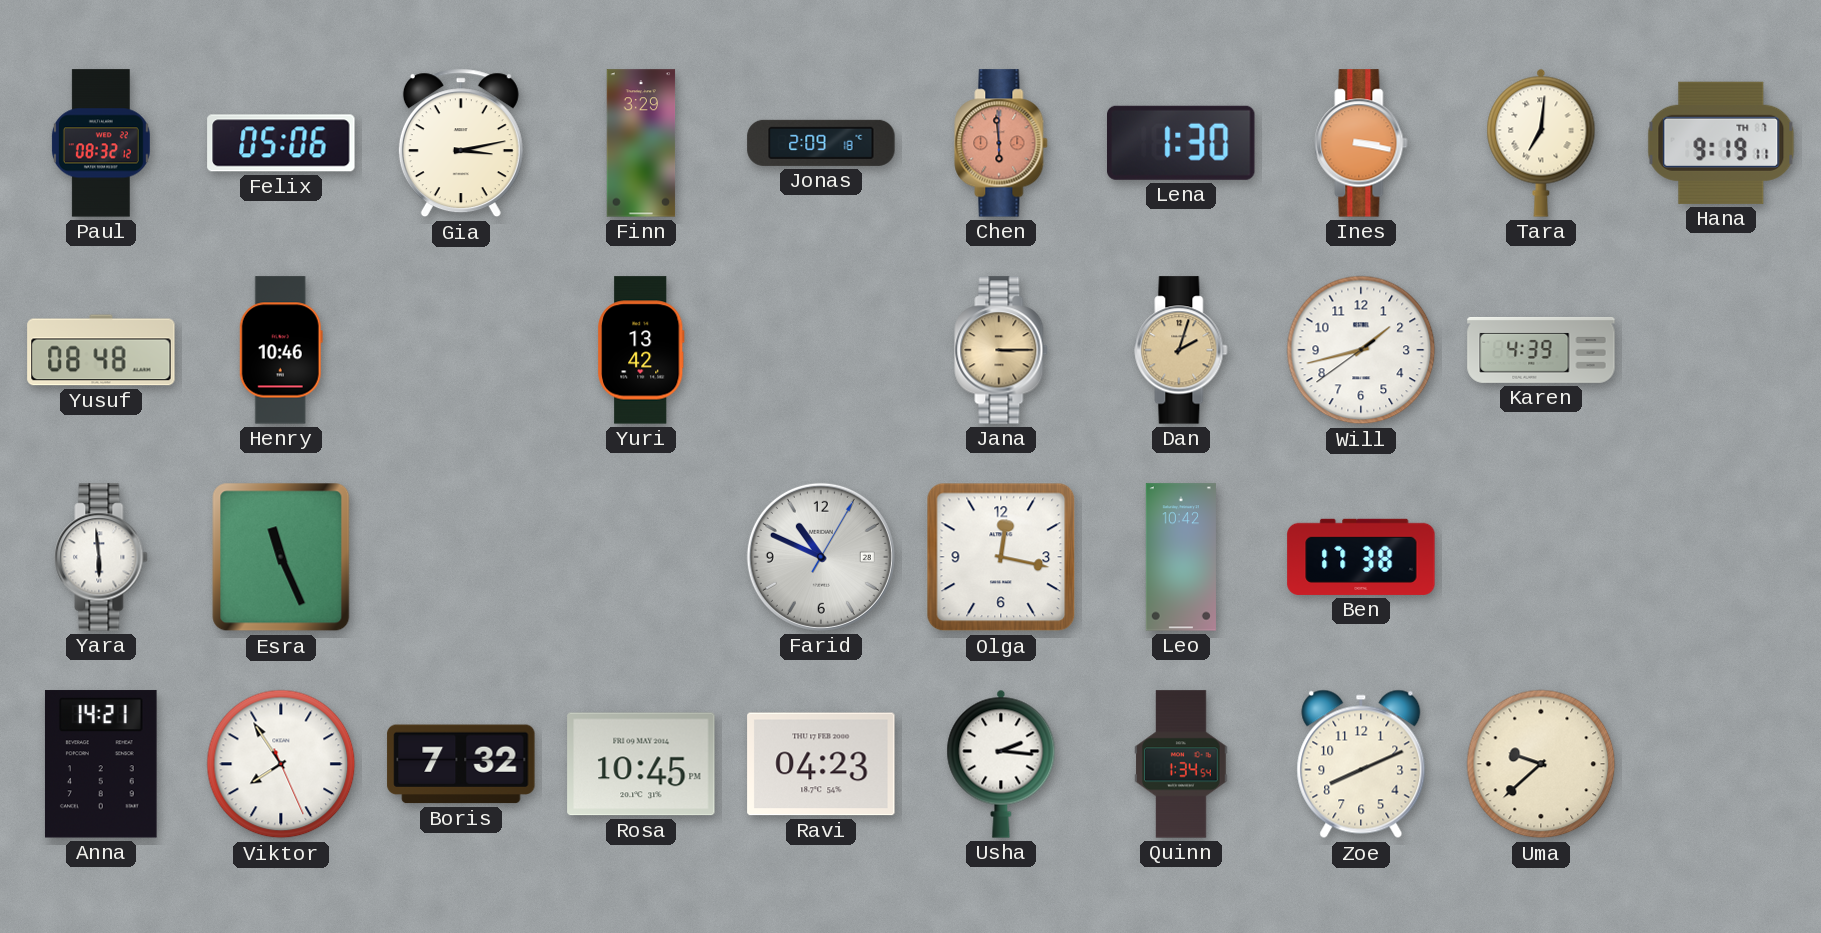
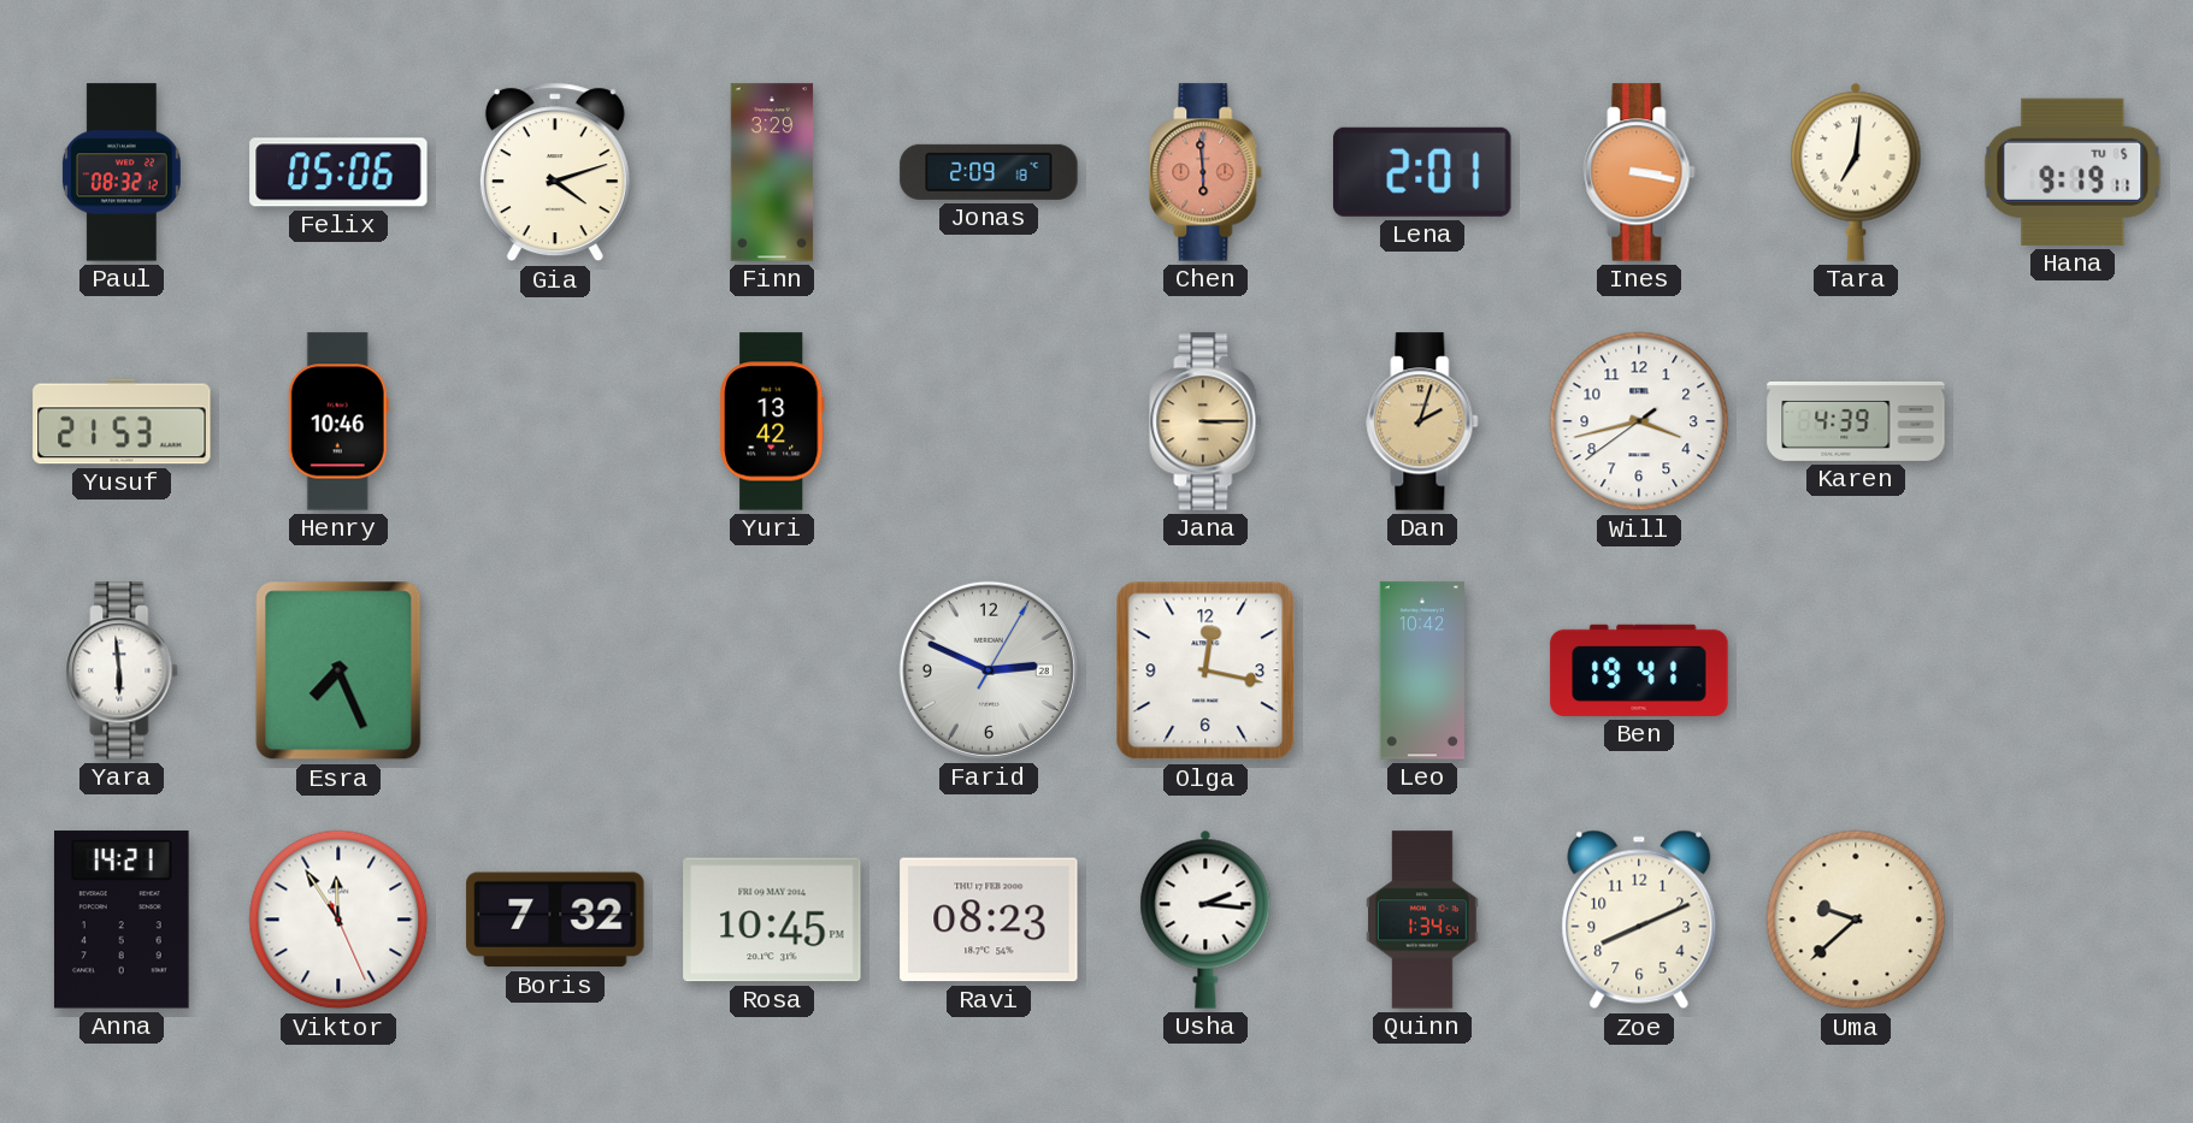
Gia: 3:13 -> 4:12 (555, 172)
Lena: 1:30 -> 2:01 (1423, 172)
Hana date: TH 7 -> TU 5 (2073, 172)
Yusuf: 08:48 -> 21:53 (122, 421)
Will: 1:42 -> 3:42 (1639, 421)
Esra: 11:26 -> 7:26 (338, 670)
Farid: 10:49 -> 2:49 (989, 670)
Ben: 17:38 -> 19:41 (1639, 670)
Viktor: 7:54 -> 11:54 (338, 920)
Ravi: 04:23 -> 08:23 (989, 920)
